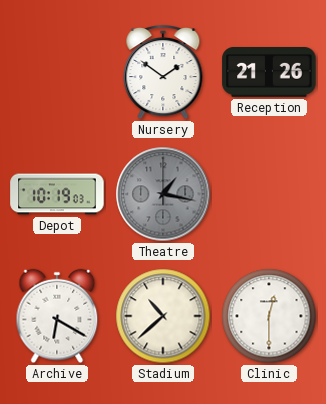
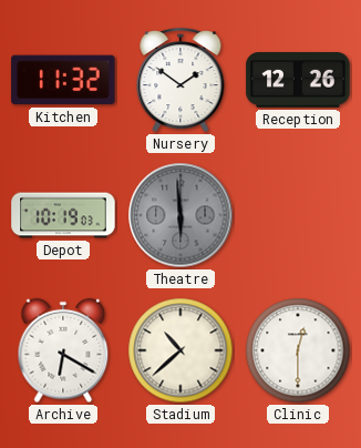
Kitchen: none -> 11:32 (63, 80)
Reception: 21:26 -> 12:26 (298, 81)
Theatre: 1:17 -> 5:59 (180, 215)
